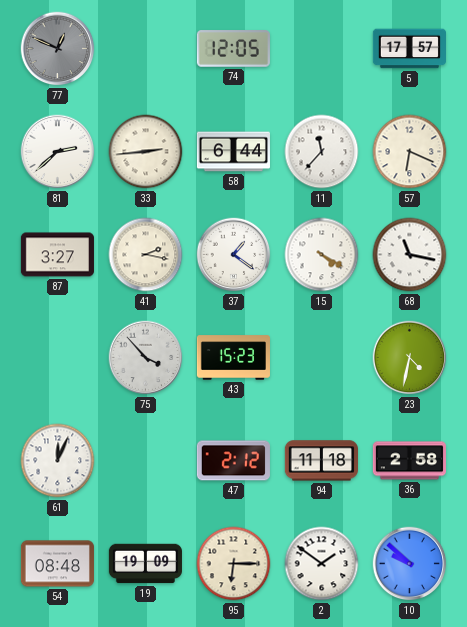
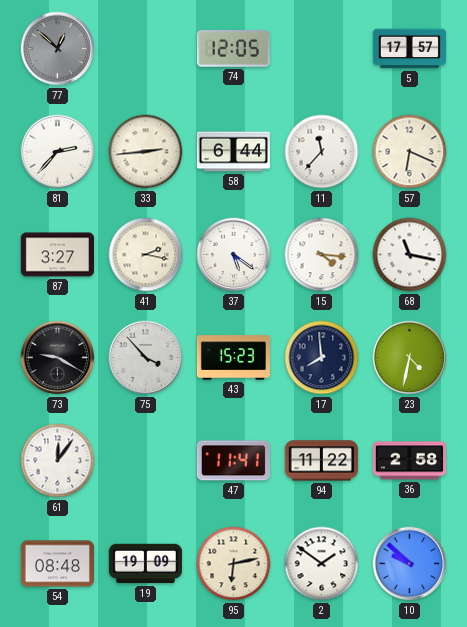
77: 12:49 -> 12:52 (58, 49)
81: 2:38 -> 2:37 (58, 152)
37: 1:21 -> 5:21 (234, 255)
15: 4:20 -> 4:16 (322, 255)
73: none -> 9:20 (58, 358)
17: none -> 7:59 (322, 358)
61: 12:04 -> 12:06 (58, 461)
47: 2:12 -> 11:41 (233, 461)
94: 11:18 -> 11:22 (321, 461)
95: 6:15 -> 6:13 (234, 564)
